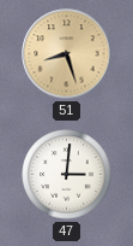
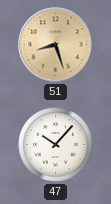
47: 3:01 -> 10:07 (56, 145)
